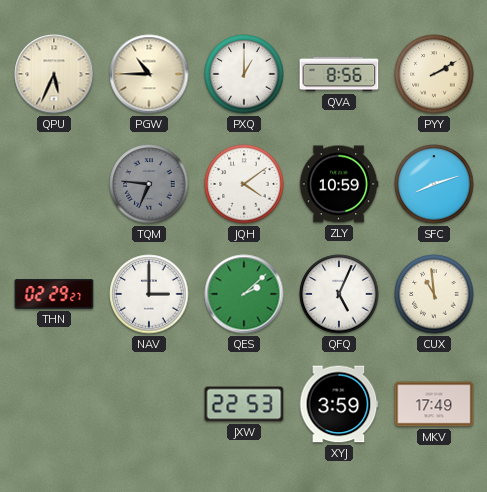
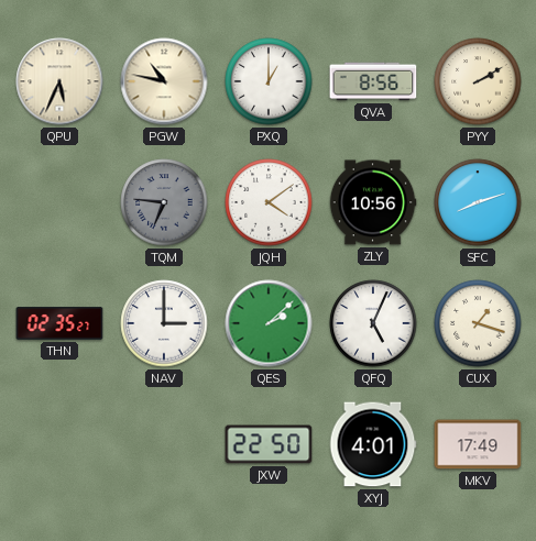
PGW: 10:45 -> 10:47 (164, 81)
ZLY: 10:59 -> 10:56 (373, 202)
THN: 02:29 -> 02:35 (59, 323)
CUX: 10:59 -> 1:18 (478, 323)
JXW: 22:53 -> 22:50 (269, 444)
XYJ: 3:59 -> 4:01 (373, 444)
